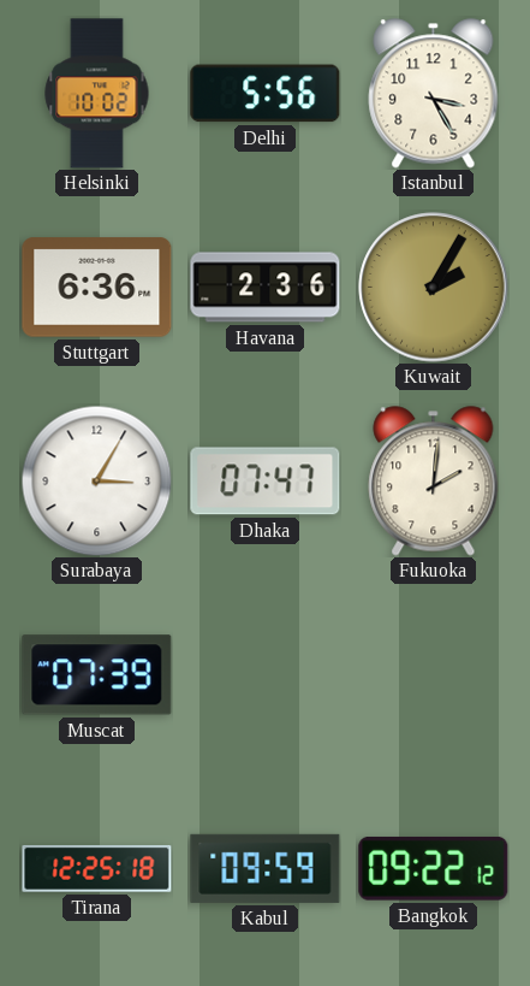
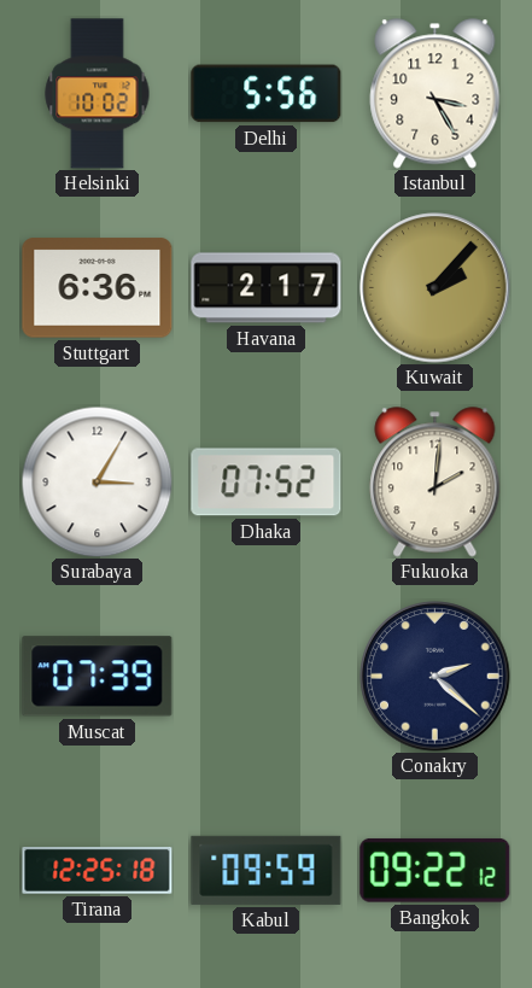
Havana: 2:36 -> 2:17 (267, 288)
Kuwait: 2:05 -> 2:07 (435, 288)
Dhaka: 07:47 -> 07:52 (267, 483)
Conakry: none -> 2:22 (435, 677)
